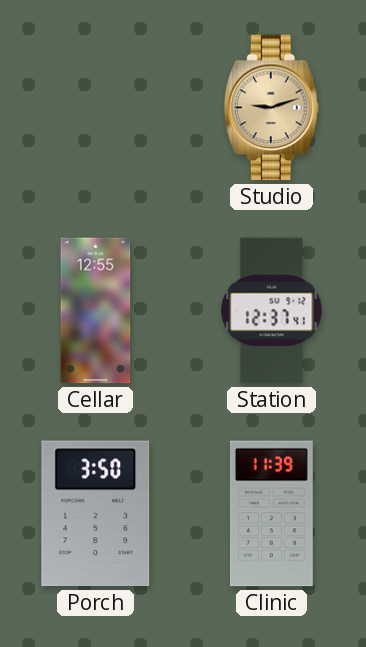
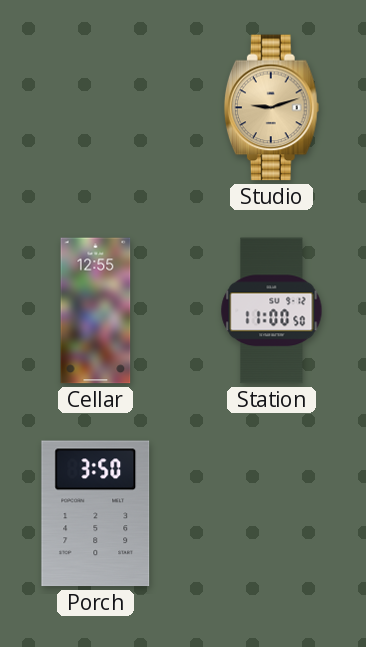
Station: 12:37 -> 11:00 (272, 311)
Clinic: 11:39 -> none (271, 514)
